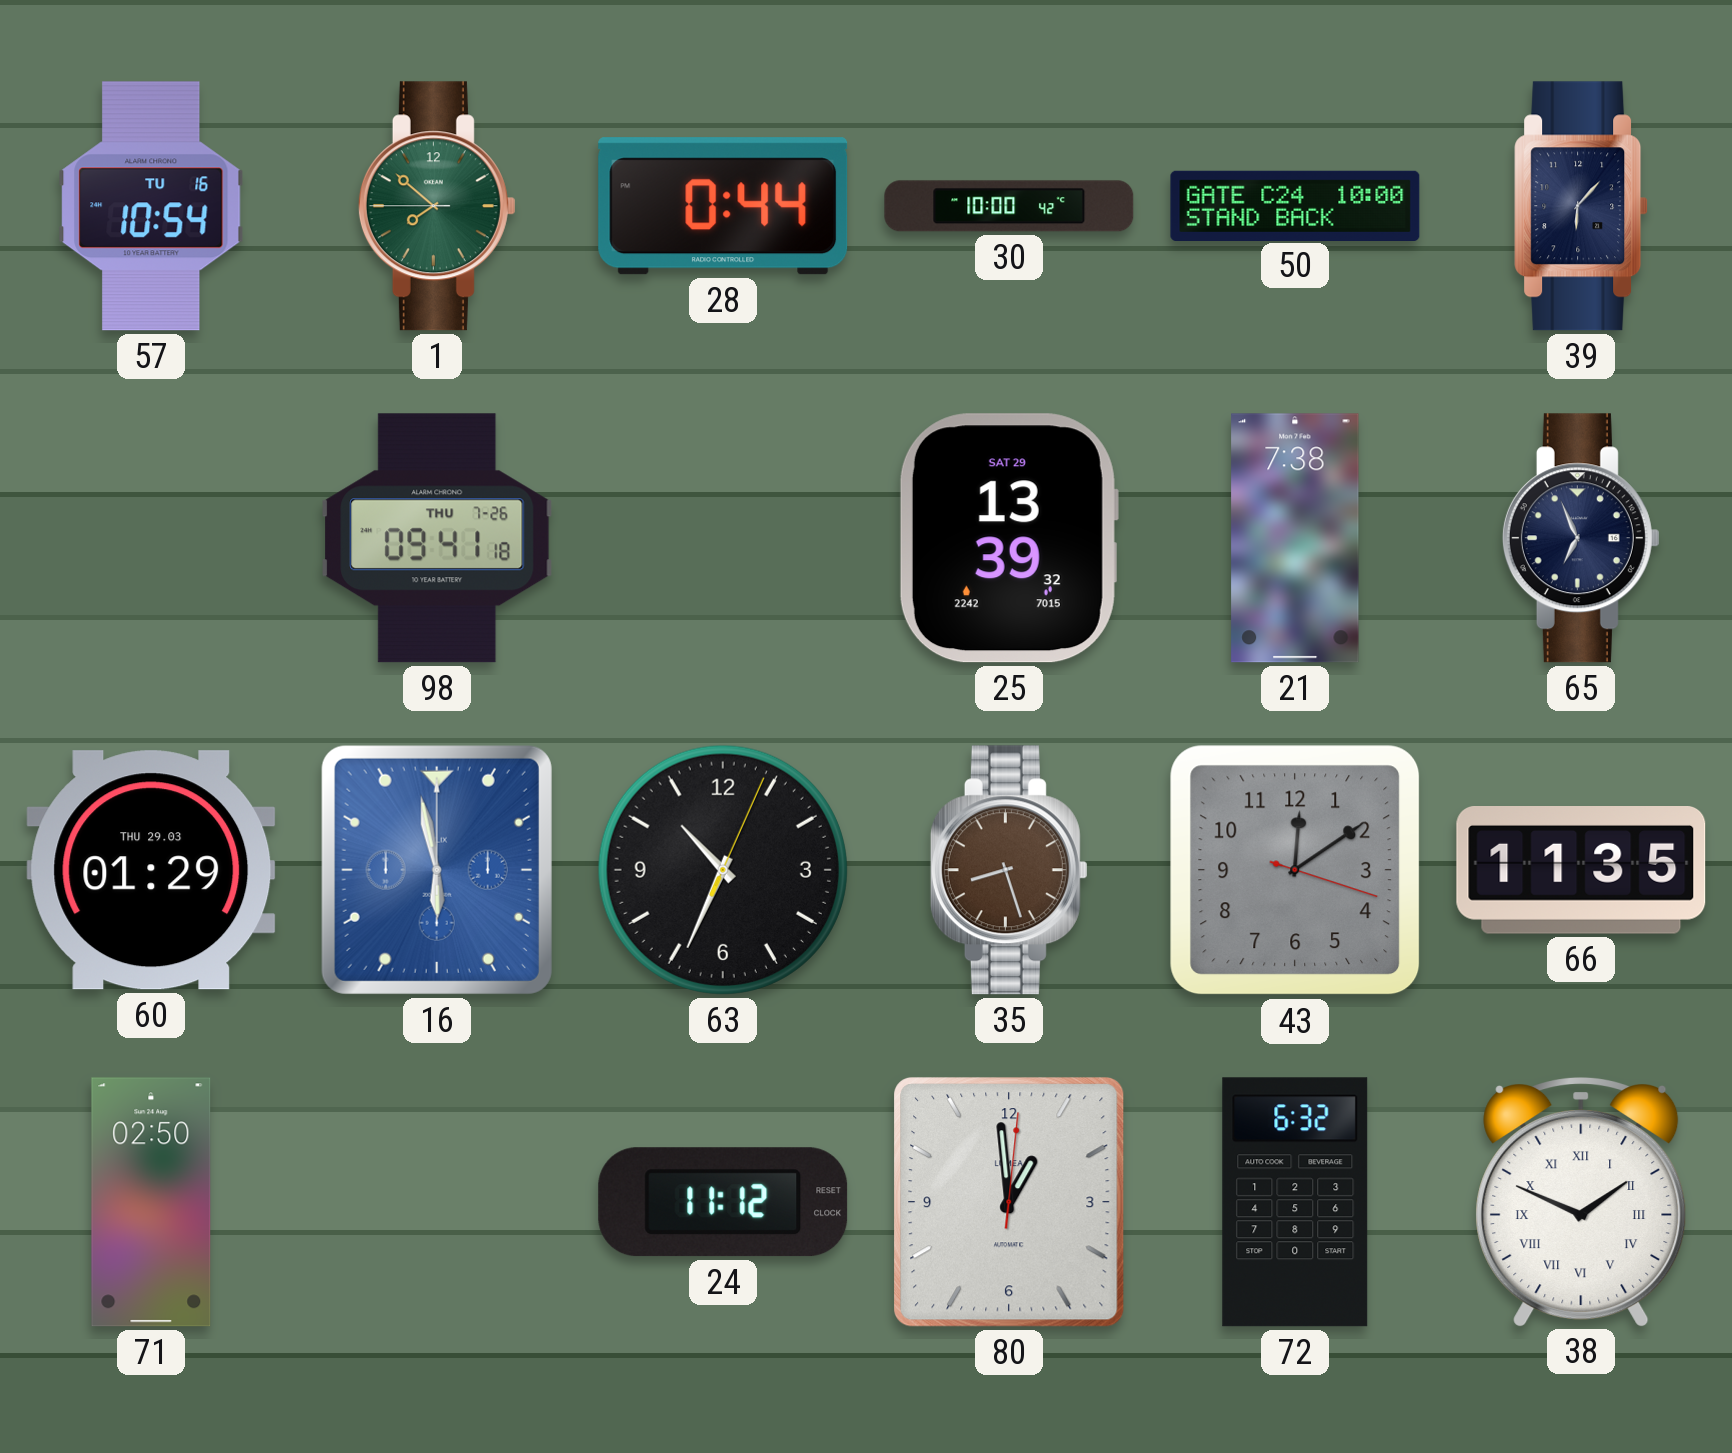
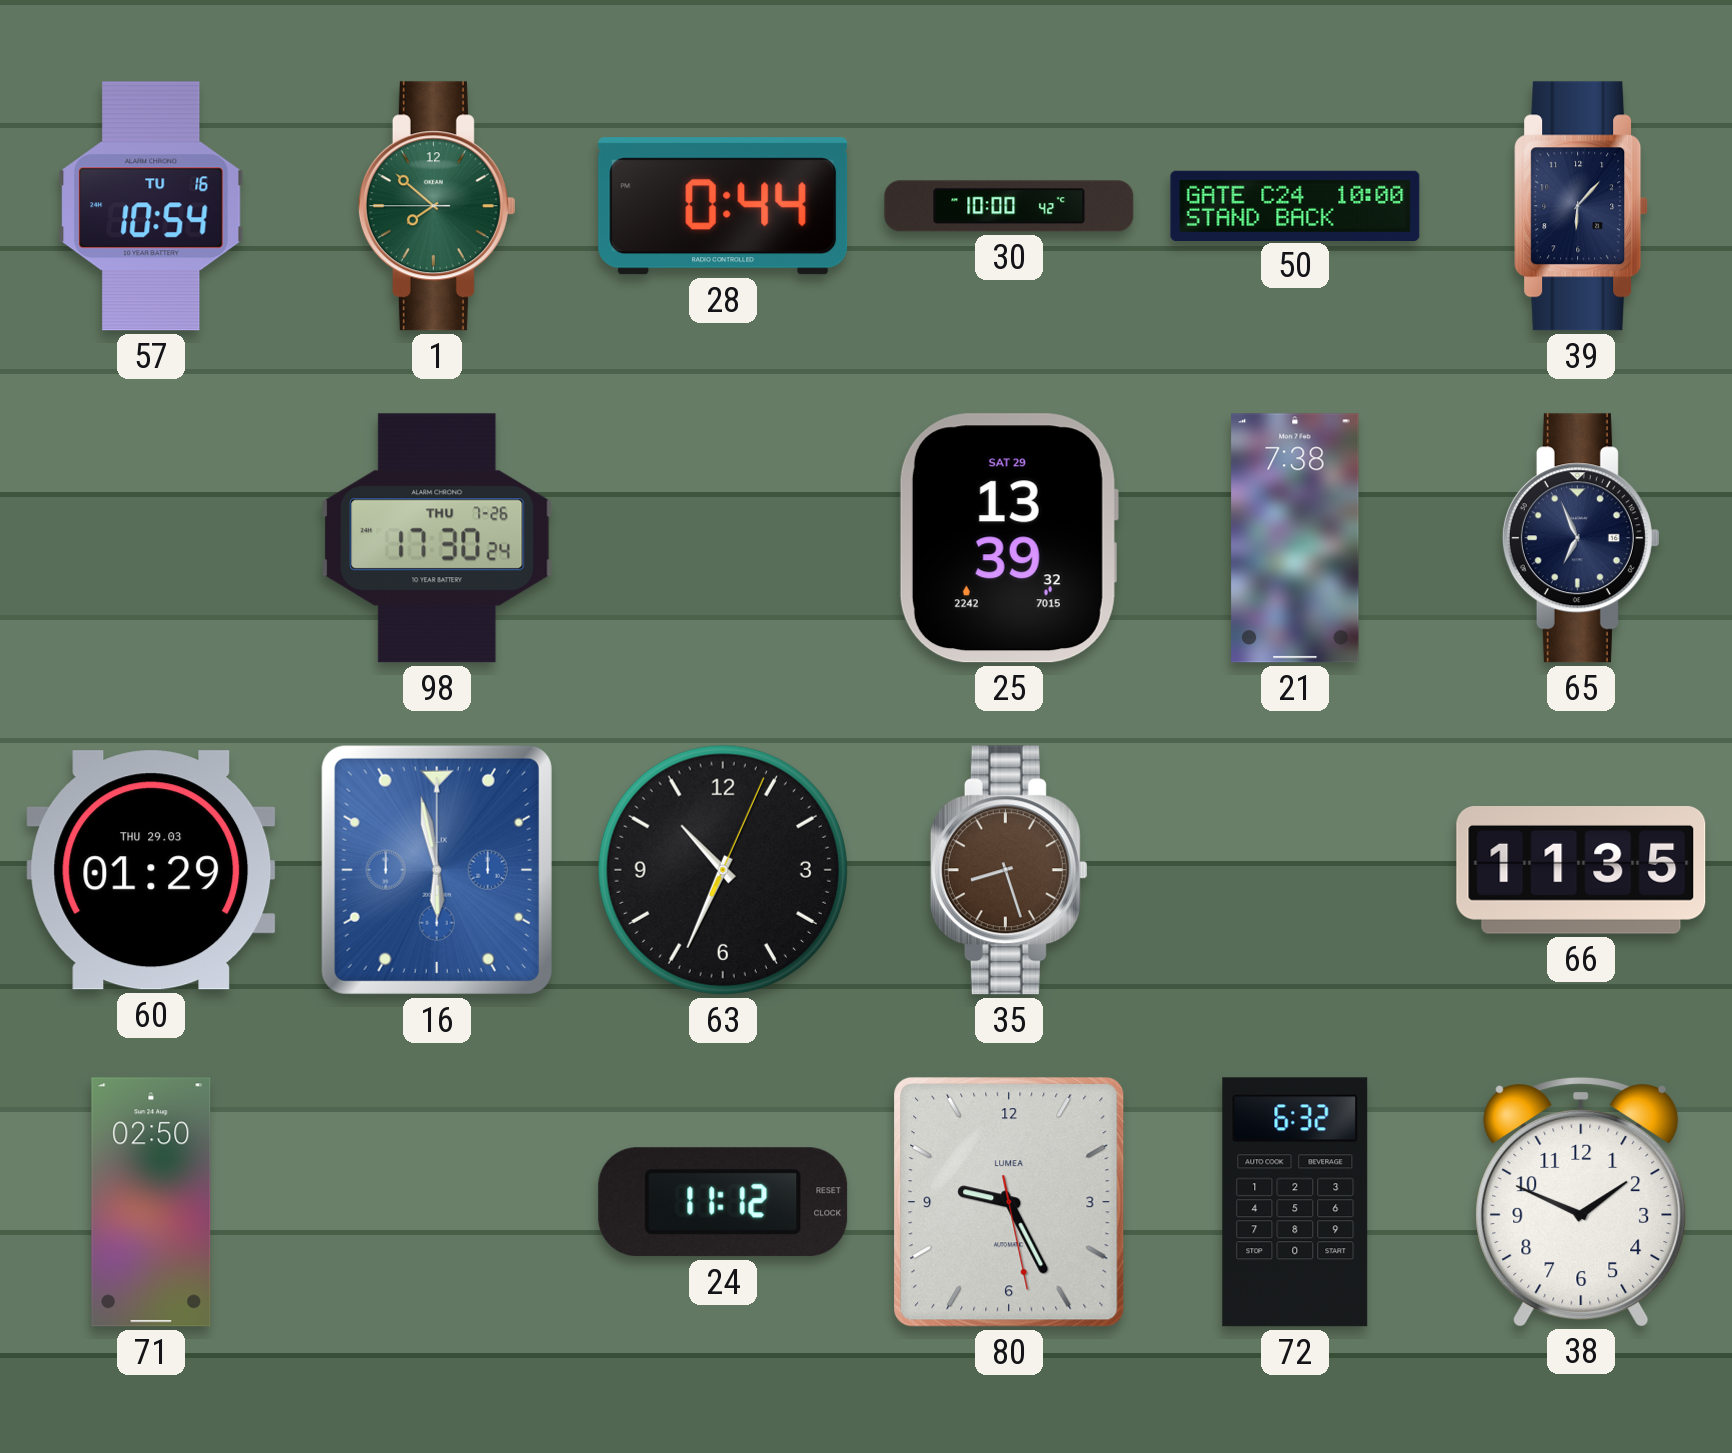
98: 09:41 -> 17:30 (437, 538)
43: 12:09 -> none (1295, 870)
80: 12:59 -> 9:25 (1009, 1202)
38 numerals: Roman -> Arabic (1581, 1202)
